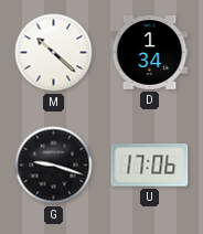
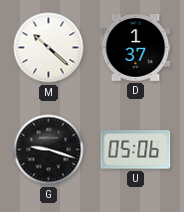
D: 1:34 -> 1:37 (136, 48)
U: 17:06 -> 05:06 (136, 150)
